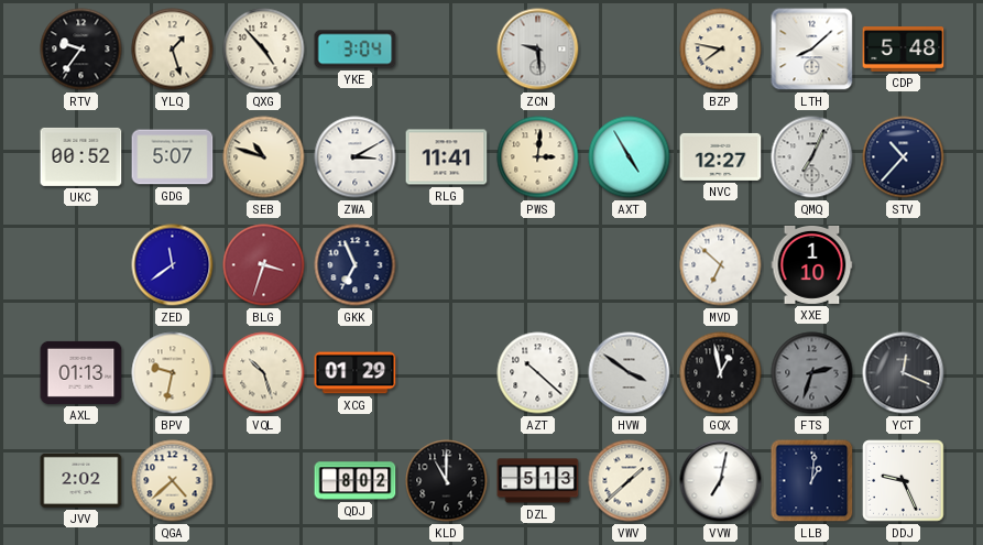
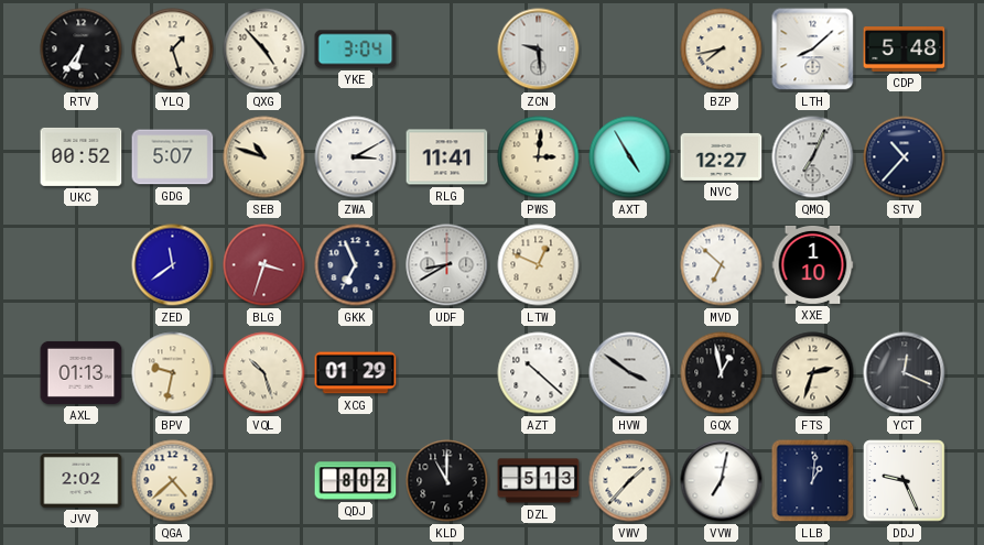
RTV: 9:36 -> 6:36 (82, 50)
BZP: 7:47 -> 7:43 (722, 50)
UDF: none -> 8:40 (447, 265)
LTW: none -> 12:49 (539, 265)
FTS dial: grey -> cream (813, 373)
VWV: 1:38 -> 1:37 (630, 481)
